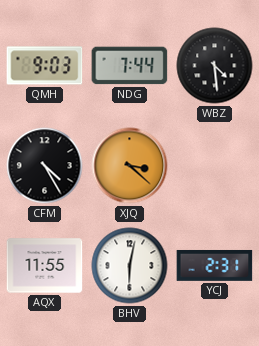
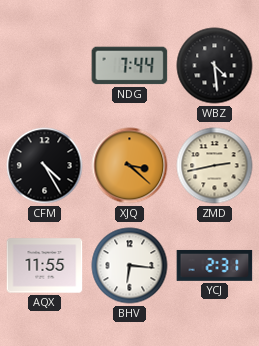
QMH: 9:03 -> none (45, 66)
ZMD: none -> 2:43 (215, 166)
BHV: 6:02 -> 6:16 (130, 266)
